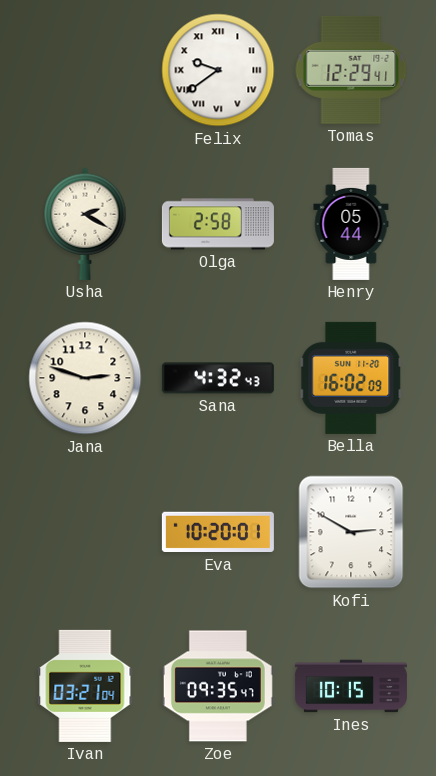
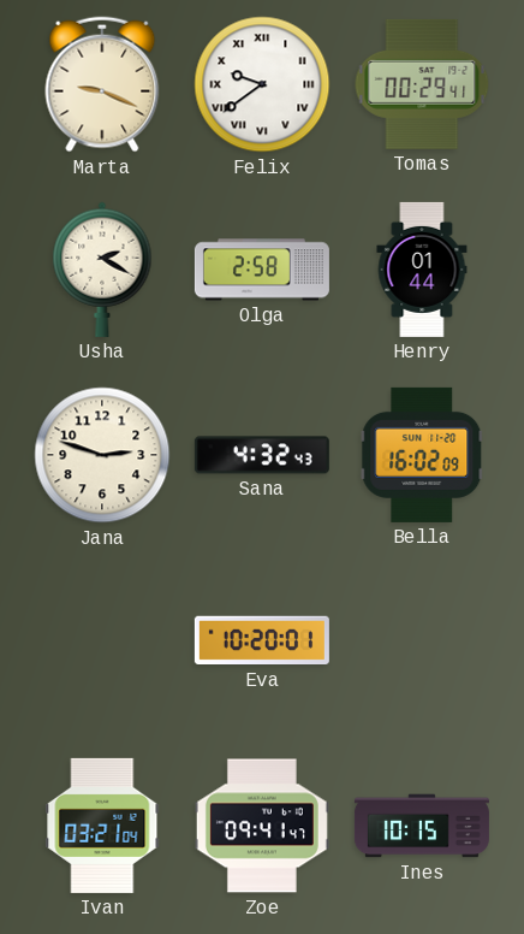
Marta: none -> 9:19 (102, 84)
Tomas: 12:29 -> 00:29 (422, 84)
Henry: 05:44 -> 01:44 (422, 270)
Kofi: 2:50 -> none (351, 532)
Zoe: 09:35 -> 09:41 (262, 826)
